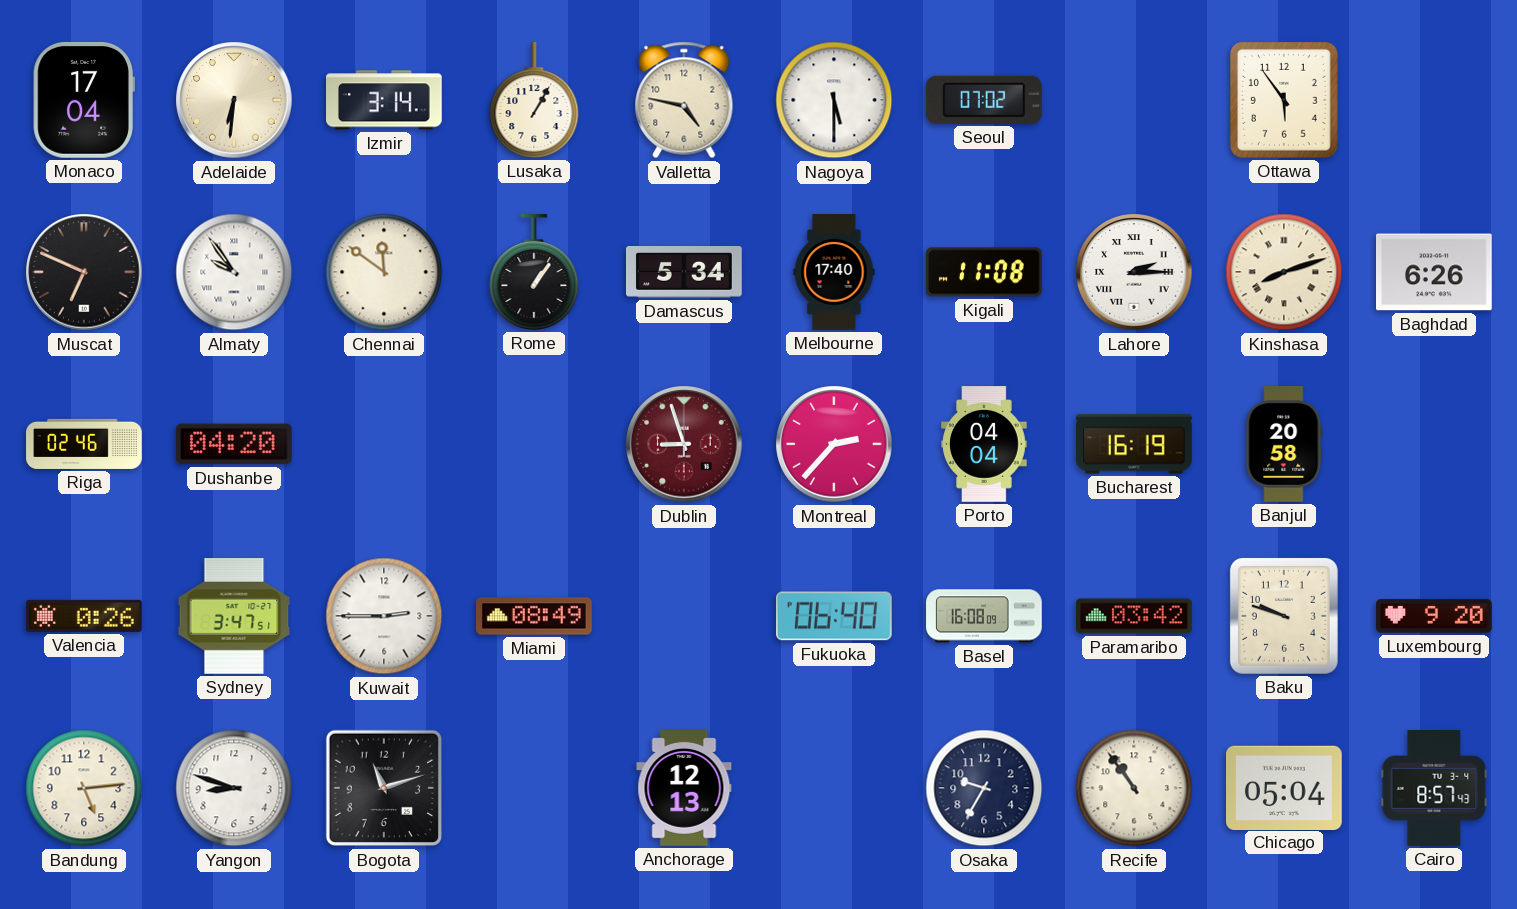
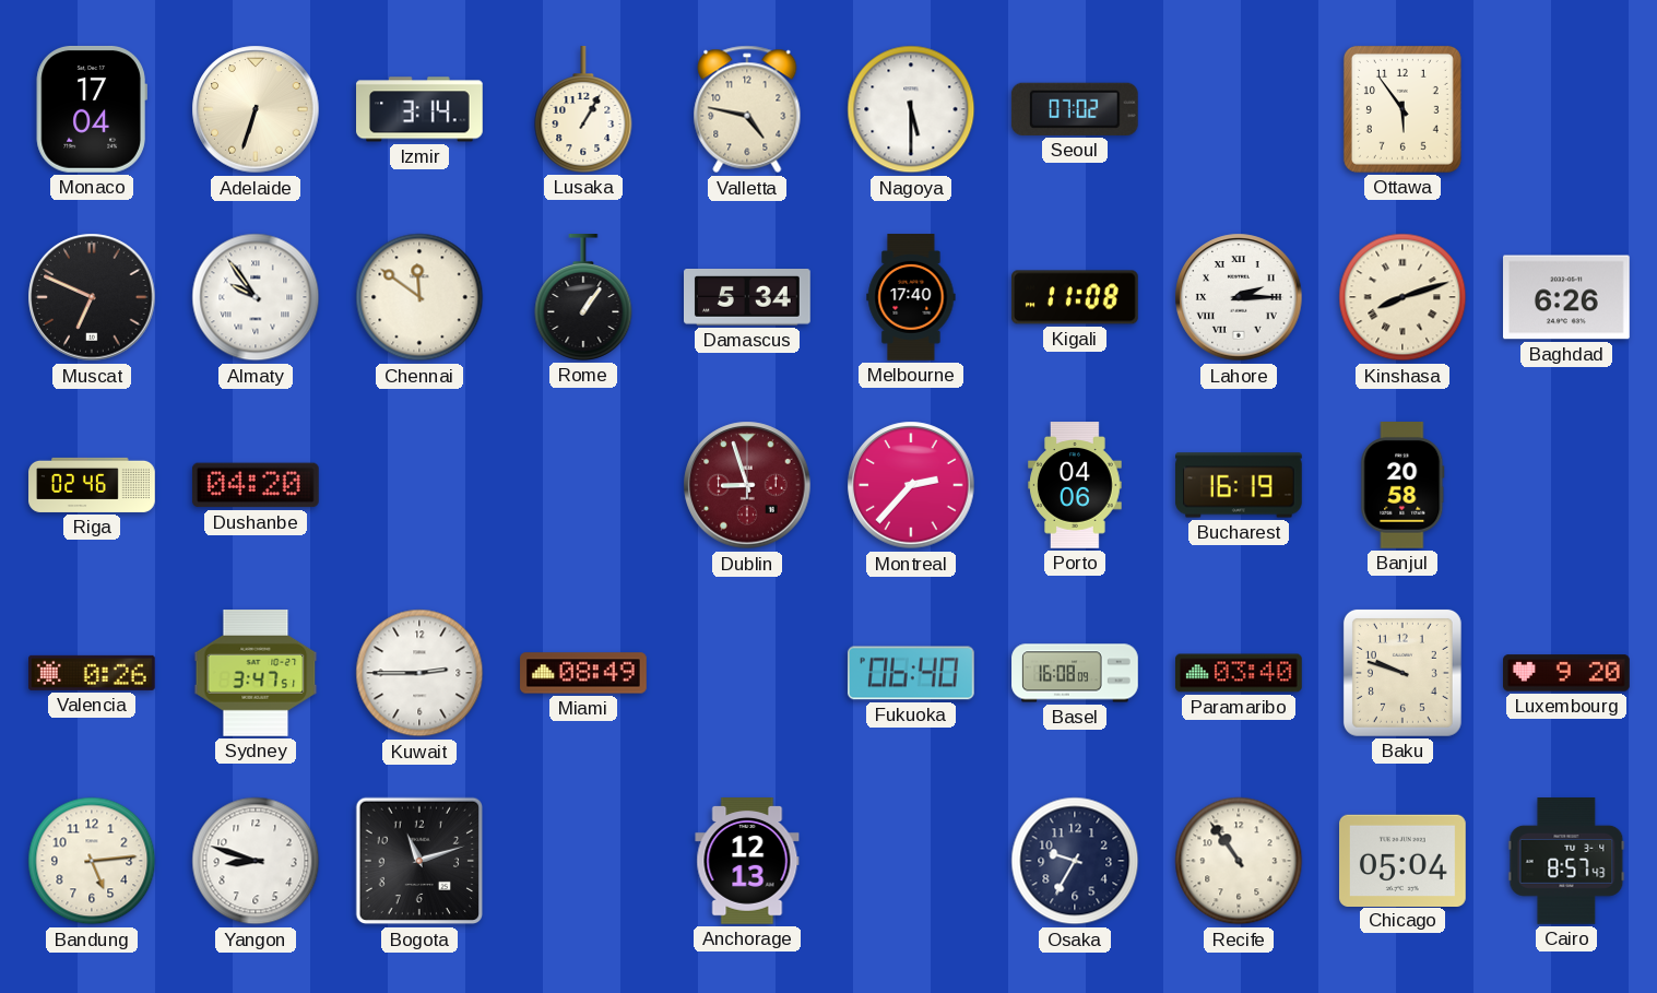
Adelaide: 6:31 -> 6:33 (256, 109)
Porto: 04:04 -> 04:06 (1075, 485)
Paramaribo: 03:42 -> 03:40 (1240, 673)
